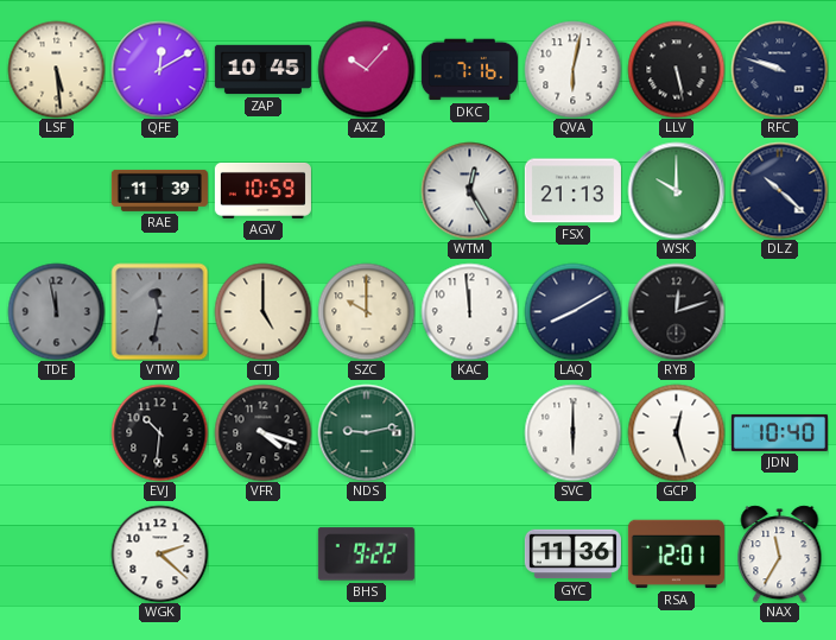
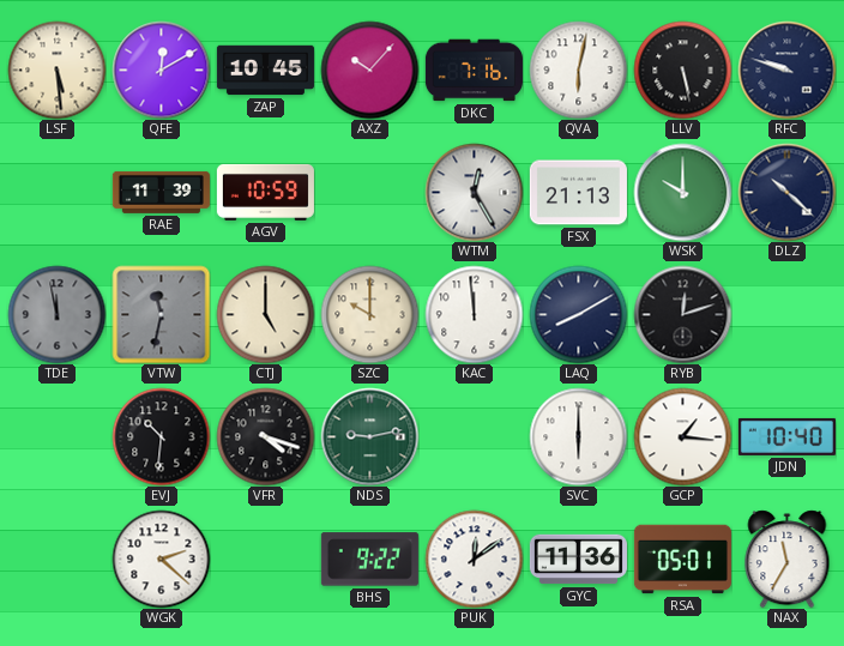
GCP: 12:27 -> 1:16 (682, 436)
PUK: none -> 12:09 (474, 559)
RSA: 12:01 -> 05:01 (682, 560)
